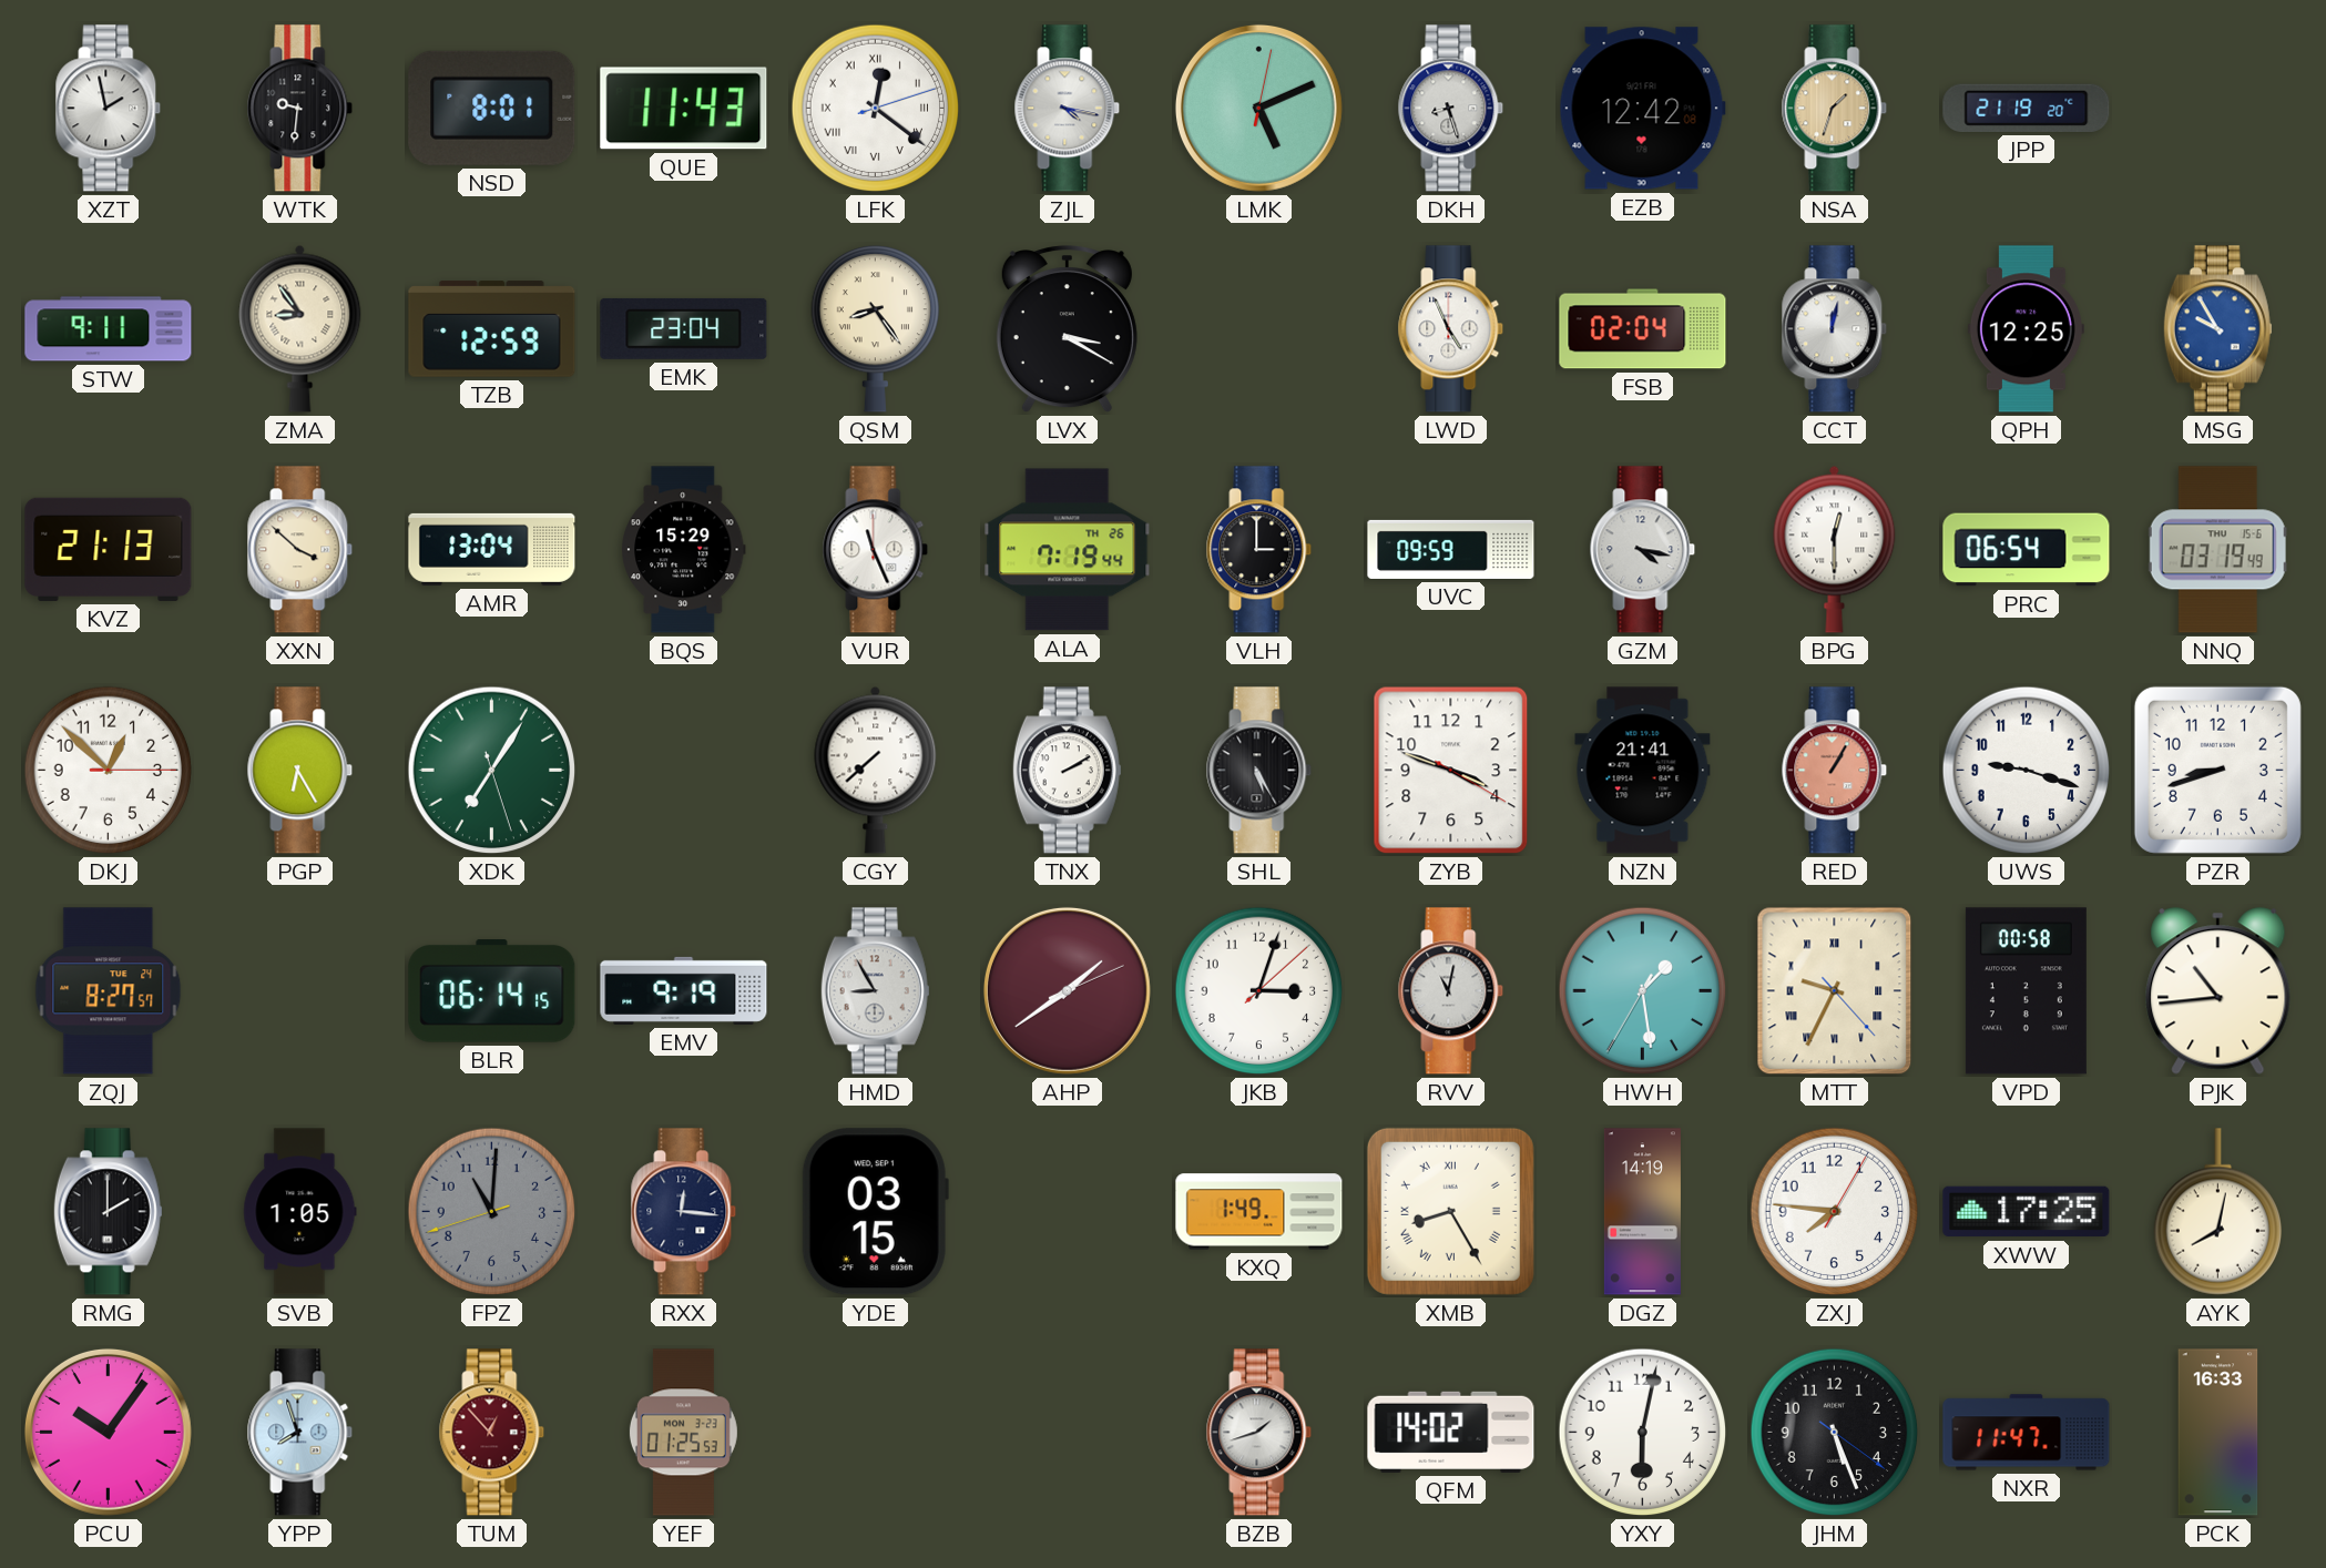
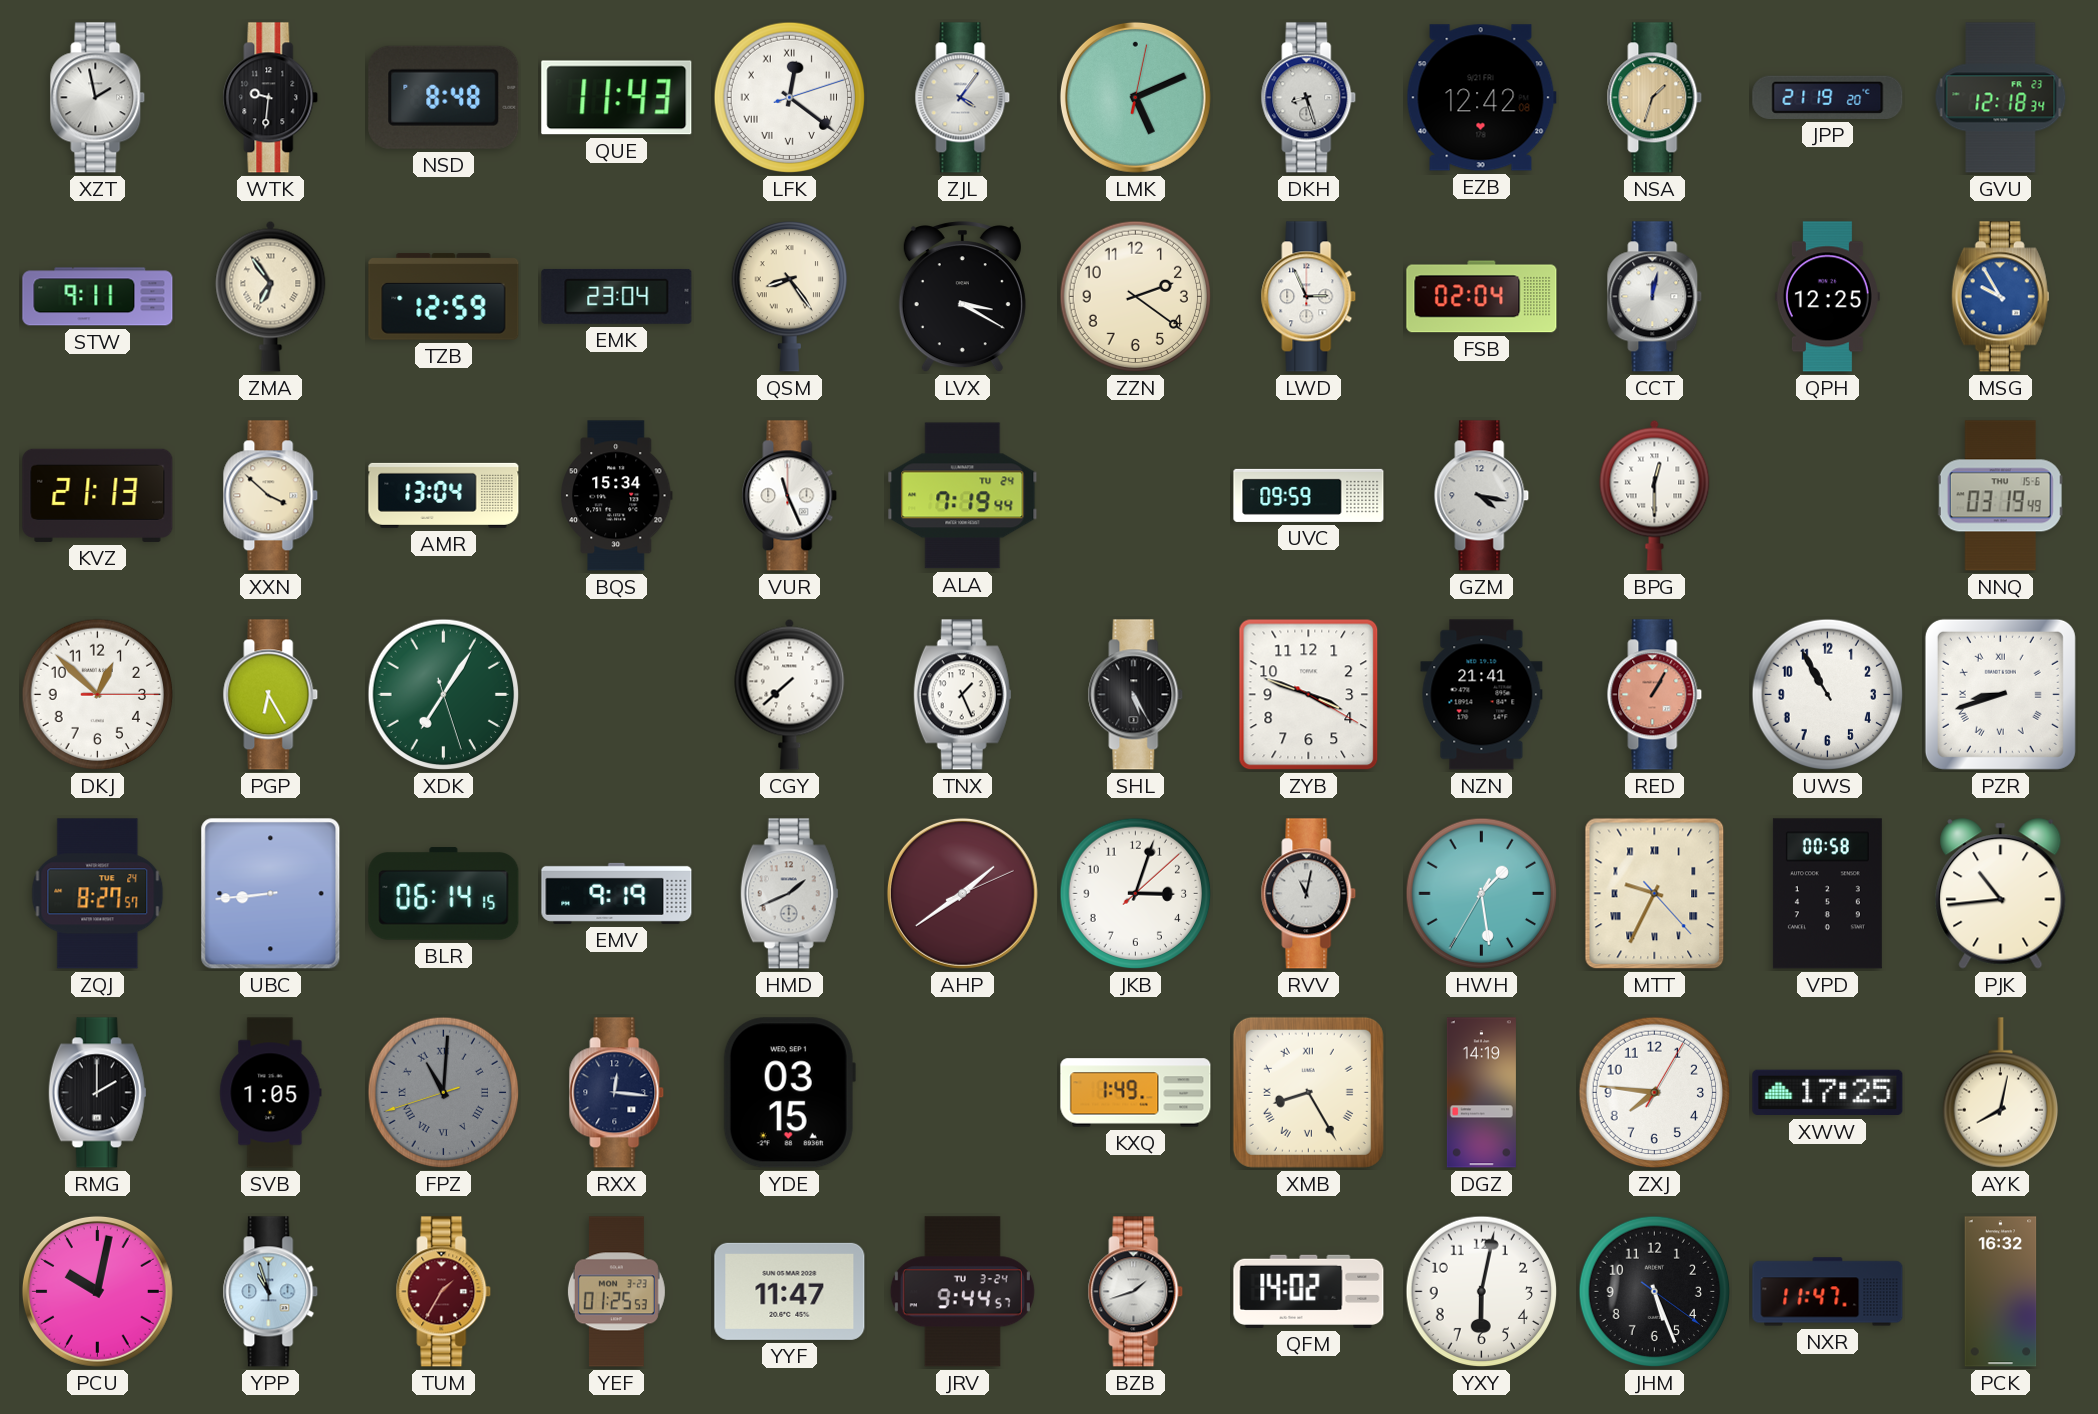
NSD: 8:01 -> 8:48 (444, 97)
ZJL: 4:17 -> 4:06 (963, 98)
GVU: none -> 12:18 (2001, 98)
ZMA: 8:54 -> 6:54 (271, 296)
ZZN: none -> 2:21 (1136, 297)
LWD: 4:56 -> 2:56 (1309, 297)
BQS: 15:29 -> 15:34 (617, 496)
ALA date: TH 26 -> TU 24 (963, 496)
VLH: 3:00 -> none (1259, 550)
PRC: 06:54 -> none (2027, 550)
TNX: 2:10 -> 1:26 (962, 695)
UWS: 9:18 -> 10:55 (1828, 695)
PZR numerals: Arabic -> Roman (2000, 694)
UBC: none -> 8:44 (271, 894)
HMD: 8:55 -> 1:41 (789, 894)
FPZ numerals: Arabic -> Roman (444, 1093)
PCU: 10:06 -> 10:02 (97, 1291)
YPP: 7:57 -> 10:57 (271, 1292)
TUM: 12:53 -> 1:35 (444, 1292)
YYF: none -> 11:47 (790, 1291)
JRV: none -> 9:44 (962, 1292)
PCK: 16:33 -> 16:32 (2001, 1292)
